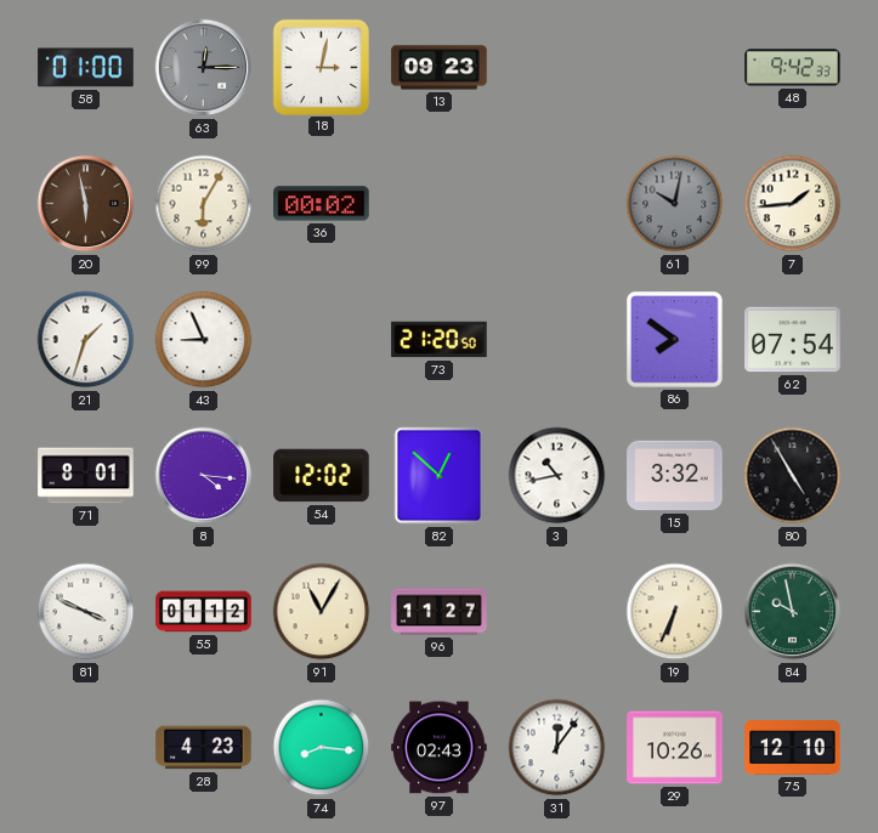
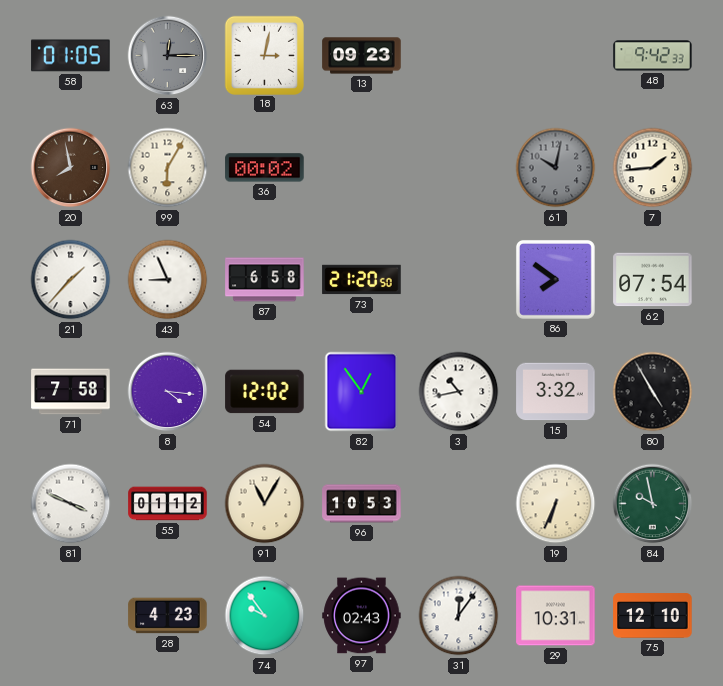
58: 01:00 -> 01:05 (71, 56)
20: 5:58 -> 7:58 (71, 168)
21: 1:33 -> 1:37 (71, 280)
87: none -> 6:58 (265, 280)
71: 8:01 -> 7:58 (71, 392)
82: 12:52 -> 12:54 (362, 392)
96: 11:27 -> 10:53 (362, 504)
74: 8:16 -> 9:54 (265, 616)
29: 10:26 -> 10:31 (556, 616)
